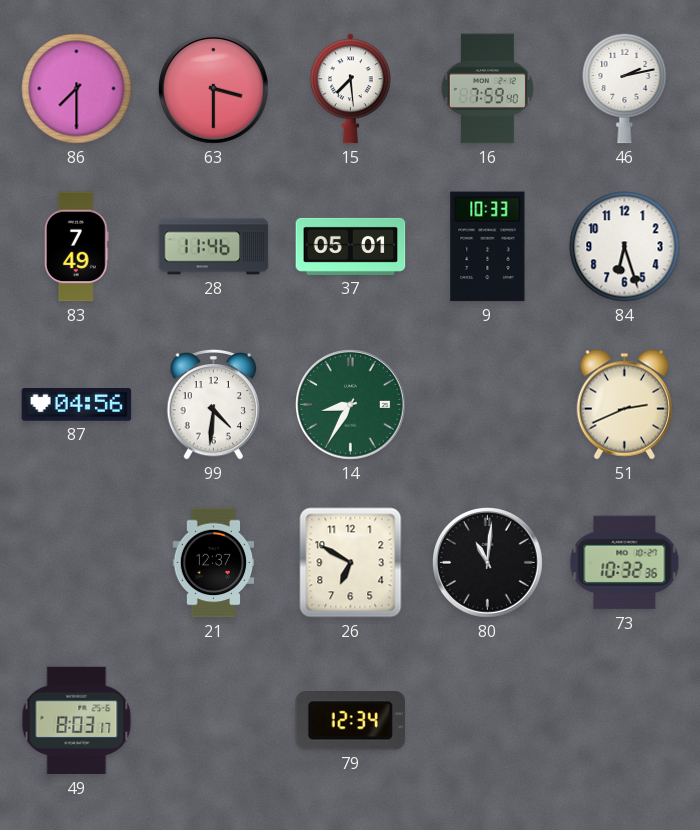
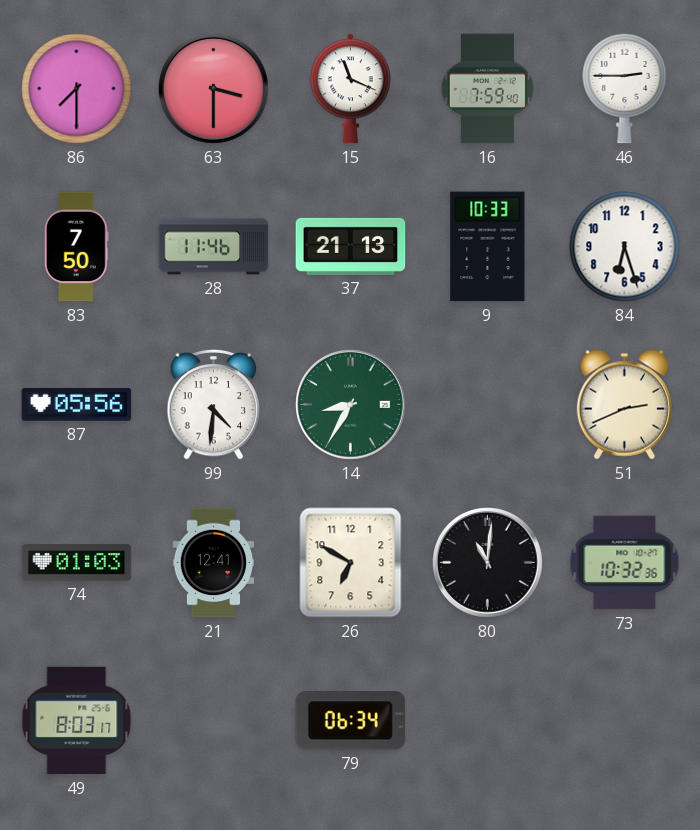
15: 7:29 -> 11:19 (350, 89)
46: 2:13 -> 2:45 (625, 88)
83: 7:49 -> 7:50 (76, 247)
37: 05:01 -> 21:13 (351, 246)
87: 04:56 -> 05:56 (77, 405)
74: none -> 01:03 (77, 563)
21: 12:37 -> 12:41 (214, 563)
79: 12:34 -> 06:34 (351, 721)
